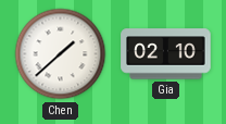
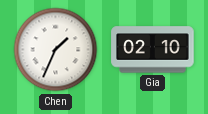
Chen: 1:38 -> 1:34 (56, 50)
